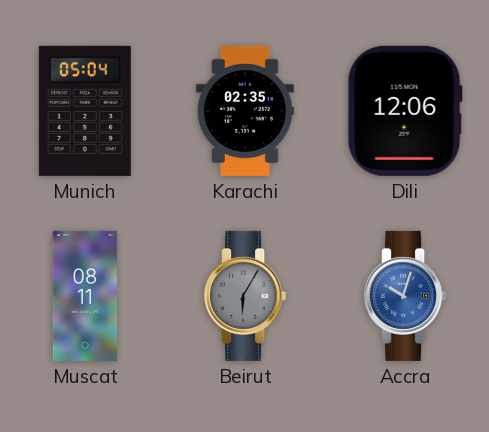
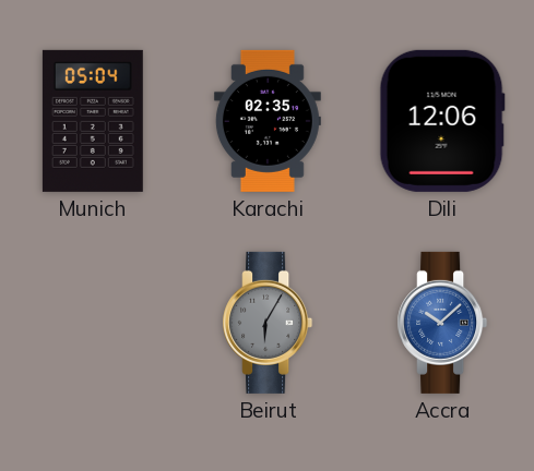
Muscat: 08:11 -> none (85, 296)
Accra: 10:03 -> 10:08 (442, 323)
